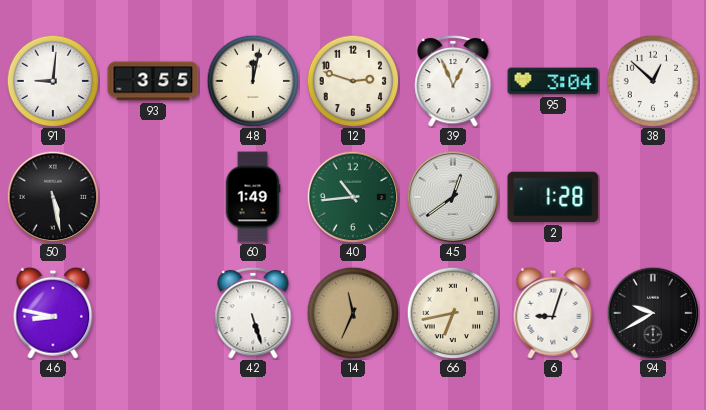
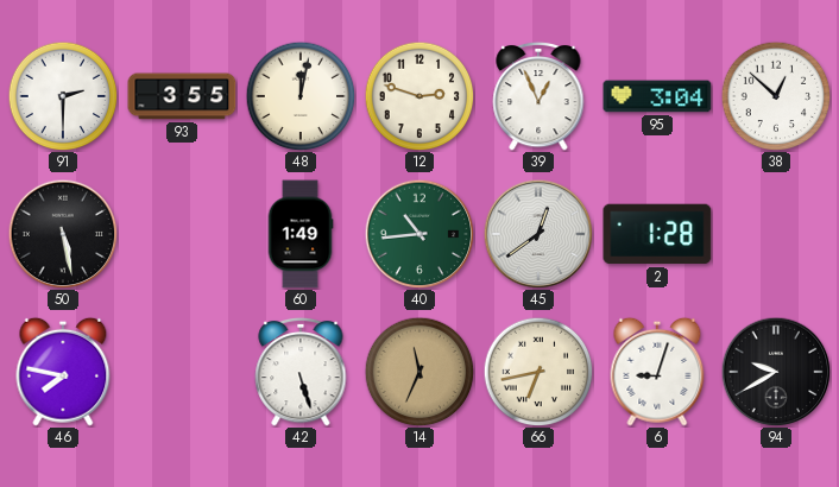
91: 9:01 -> 2:30 (63, 96)
46: 8:47 -> 7:47 (63, 372)
